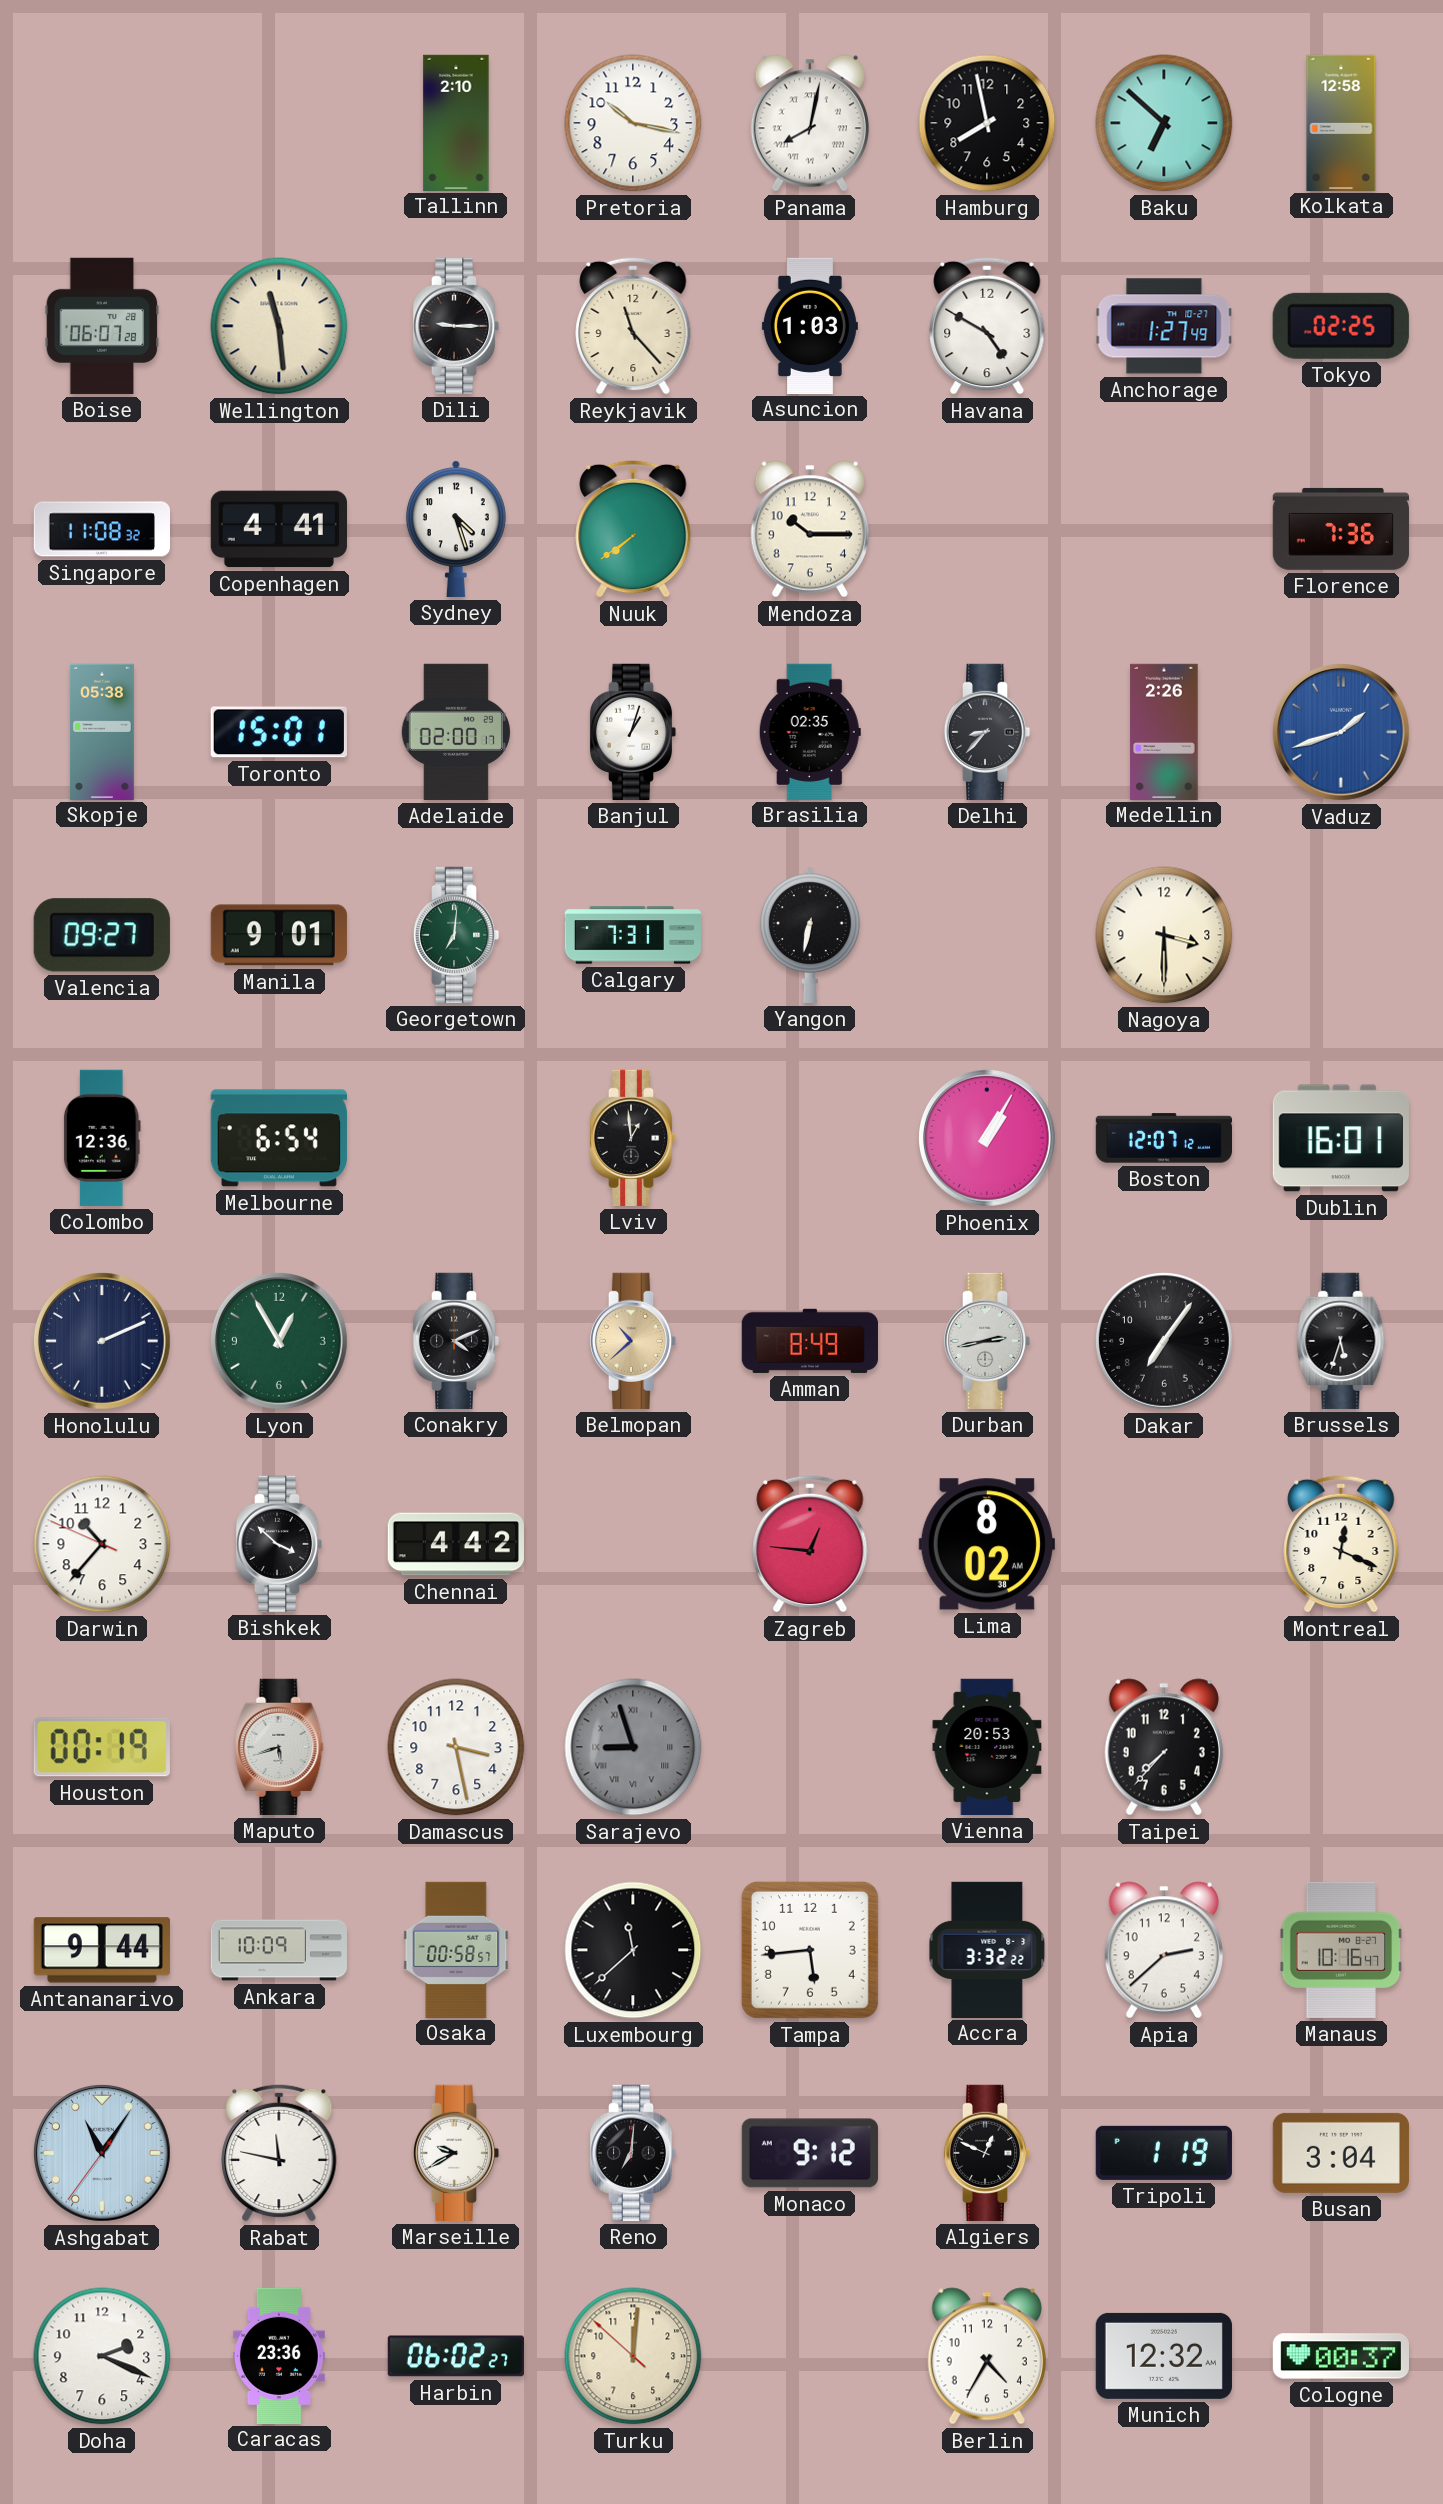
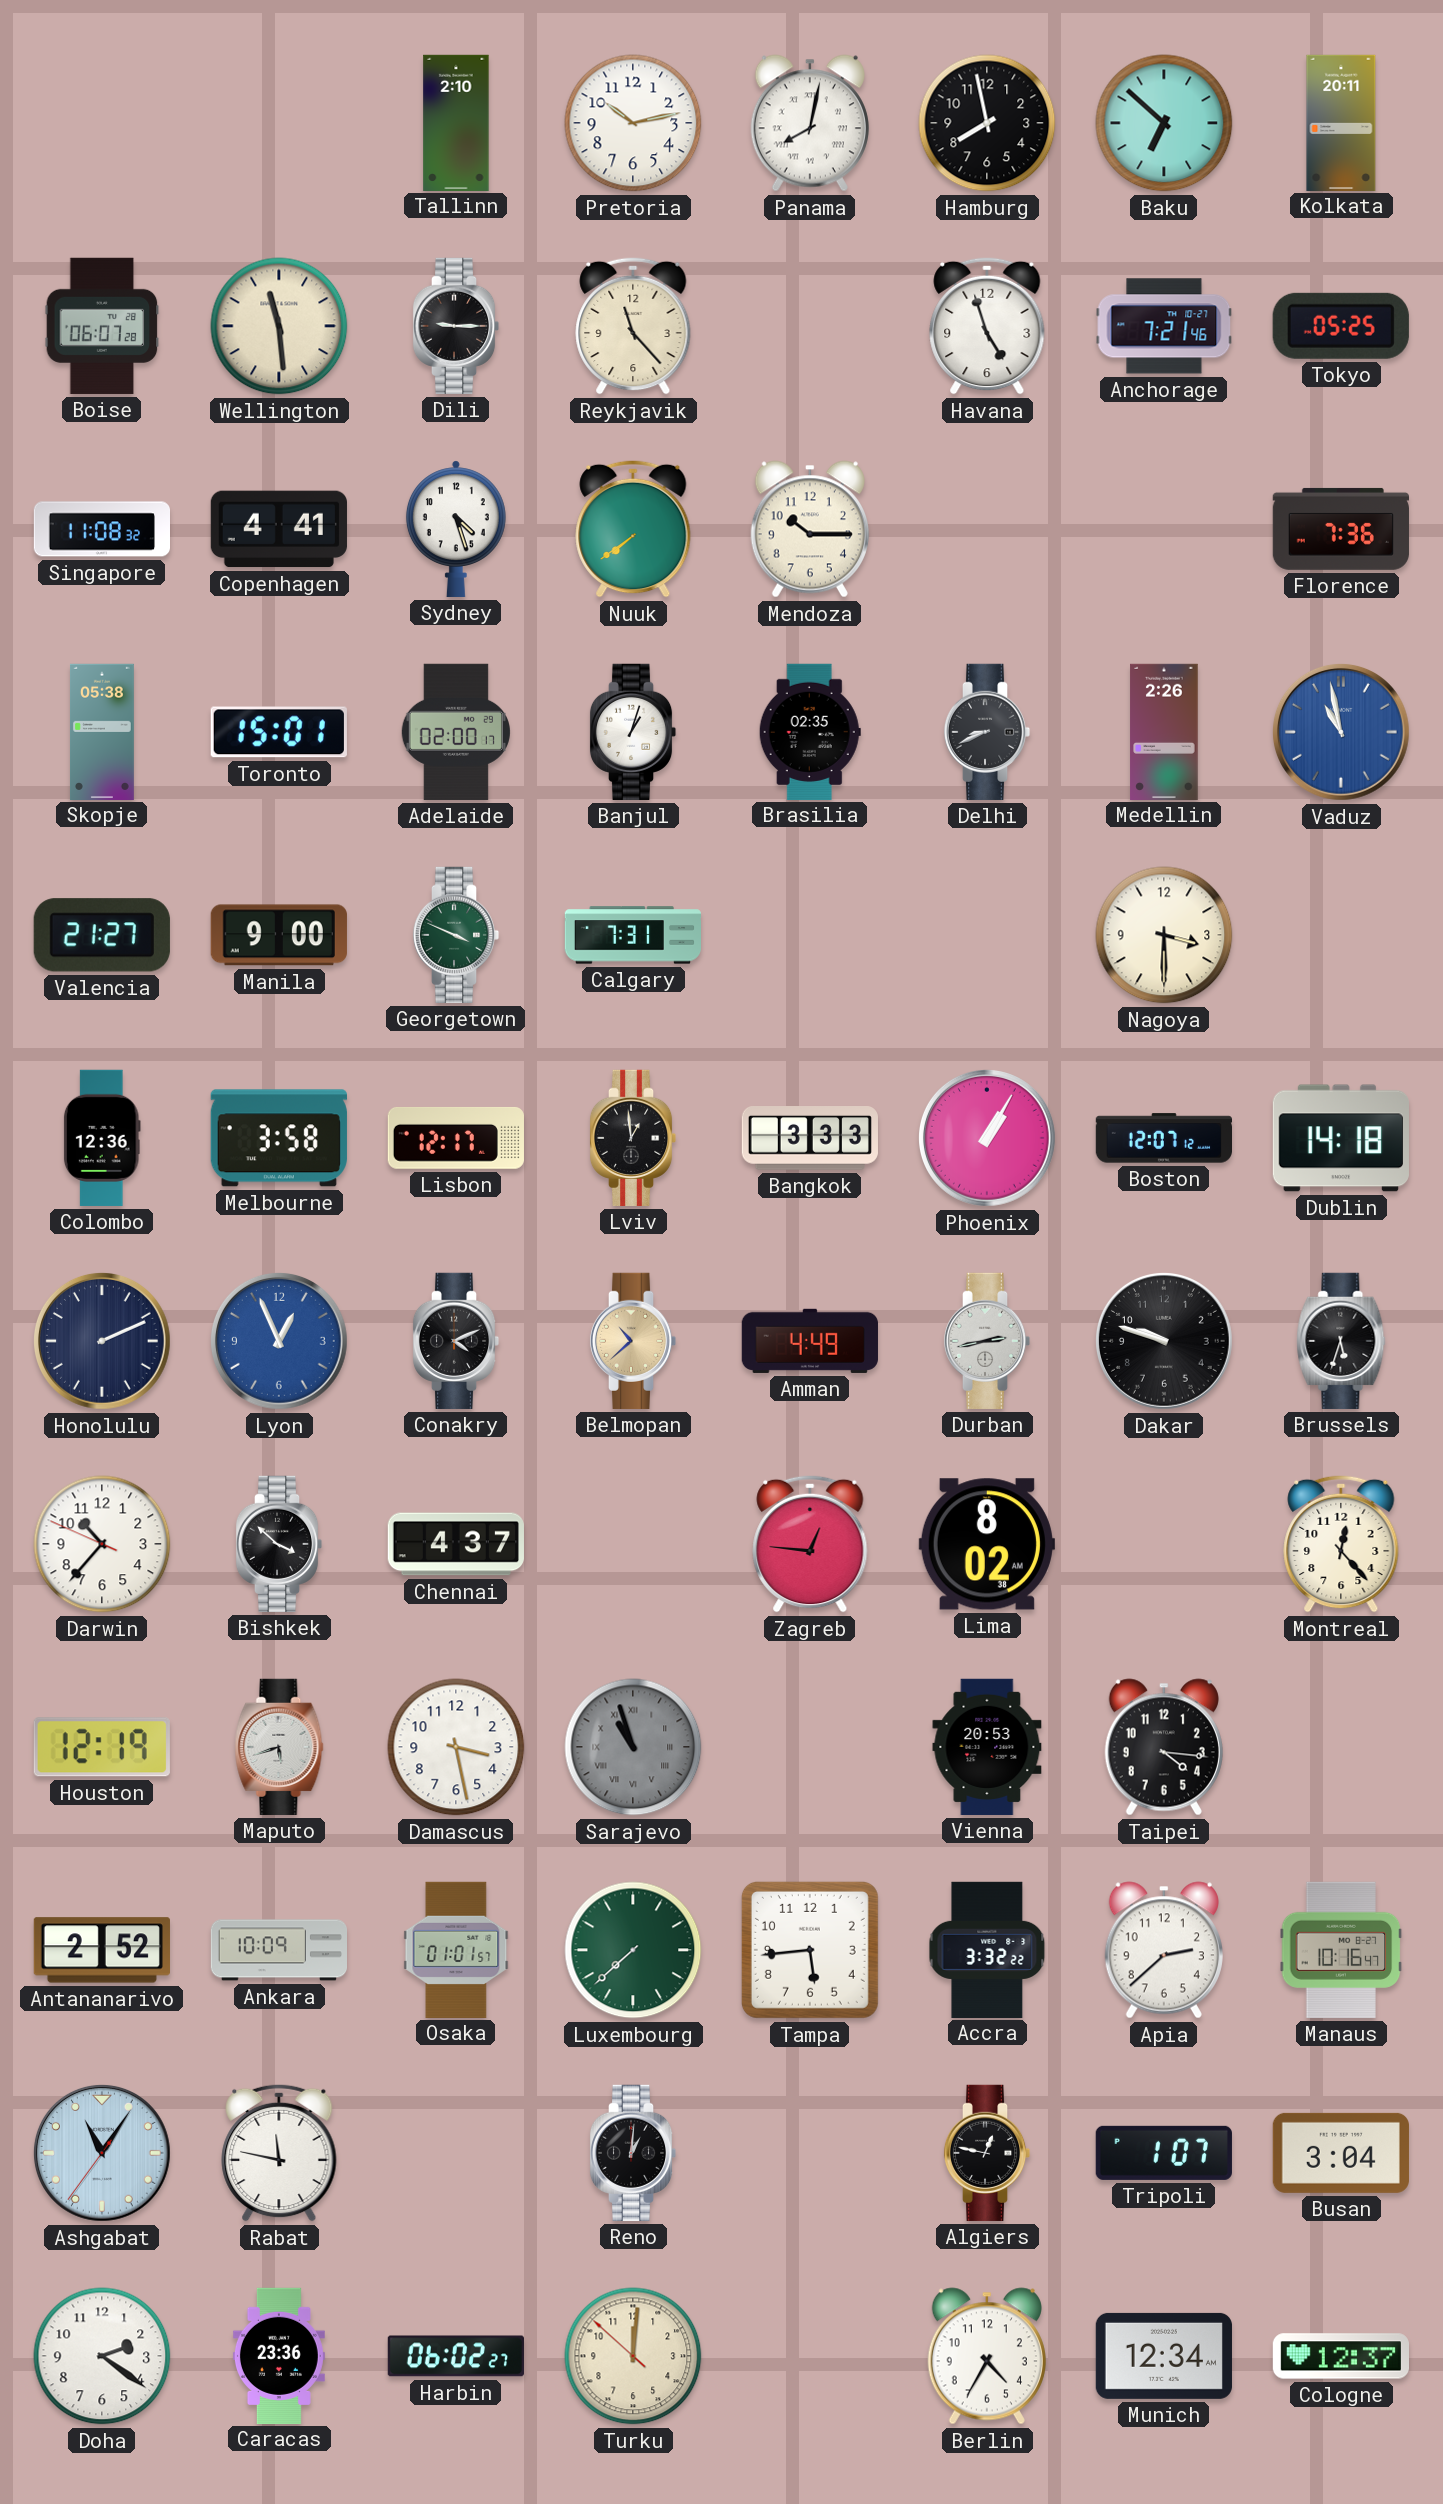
Pretoria: 10:17 -> 10:13 (633, 123)
Kolkata: 12:58 -> 20:11 (1341, 122)
Asuncion: 1:03 -> none (810, 325)
Havana: 4:50 -> 4:57 (987, 326)
Anchorage: 1:27 -> 7:21 (1164, 326)
Tokyo: 02:25 -> 05:25 (1341, 326)
Delhi: 8:37 -> 8:41 (987, 732)
Vaduz: 1:42 -> 10:58 (1341, 732)
Valencia: 09:27 -> 21:27 (102, 935)
Manila: 9:01 -> 9:00 (279, 935)
Georgetown: 7:01 -> 3:49 (456, 935)
Yangon: 6:32 -> none (810, 935)
Melbourne: 6:54 -> 3:58 (279, 1138)
Lisbon: none -> 12:17 (456, 1138)
Bangkok: none -> 3:33 (810, 1138)
Dublin: 16:01 -> 14:18 (1341, 1138)
Lyon: 12:55 -> 12:56 (279, 1341)
Lyon dial: green -> blue (279, 1341)
Amman: 8:49 -> 4:49 (810, 1341)
Dakar: 7:06 -> 9:48 (1164, 1341)
Chennai: 4:42 -> 4:37 (456, 1544)
Montreal: 12:19 -> 12:23 (1341, 1544)
Houston: 00:19 -> 12:19 (102, 1747)
Sarajevo: 8:57 -> 10:57 (633, 1747)
Taipei: 7:37 -> 4:16 (1164, 1747)
Antananarivo: 9:44 -> 2:52 (102, 1950)
Osaka: 00:58 -> 01:01 (456, 1949)
Luxembourg: 11:38 -> 7:38 (633, 1950)
Luxembourg dial: black -> green (633, 1950)
Marseille: 9:40 -> none (456, 2153)
Reno: 7:01 -> 1:01 (633, 2153)
Monaco: 9:12 -> none (810, 2153)
Algiers: 12:49 -> 12:47 (987, 2153)
Tripoli: 1:19 -> 1:07 (1164, 2153)
Doha: 2:19 -> 2:21 (102, 2356)
Munich: 12:32 -> 12:34 (1164, 2356)
Cologne: 00:37 -> 12:37 (1340, 2356)
